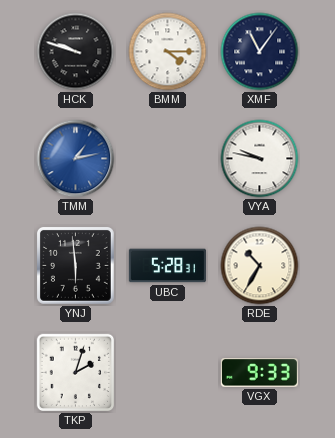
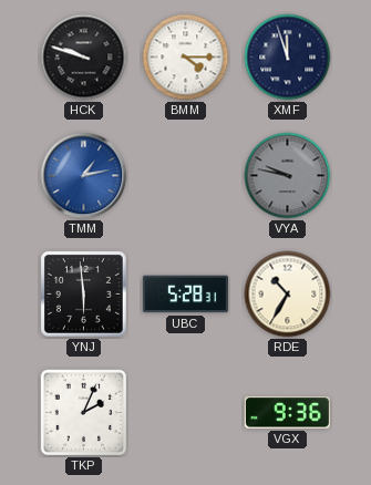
XMF: 11:06 -> 11:57 (288, 58)
VYA dial: white -> grey (288, 176)
TKP: 2:03 -> 2:04 (84, 413)
VGX: 9:33 -> 9:36 (287, 413)
